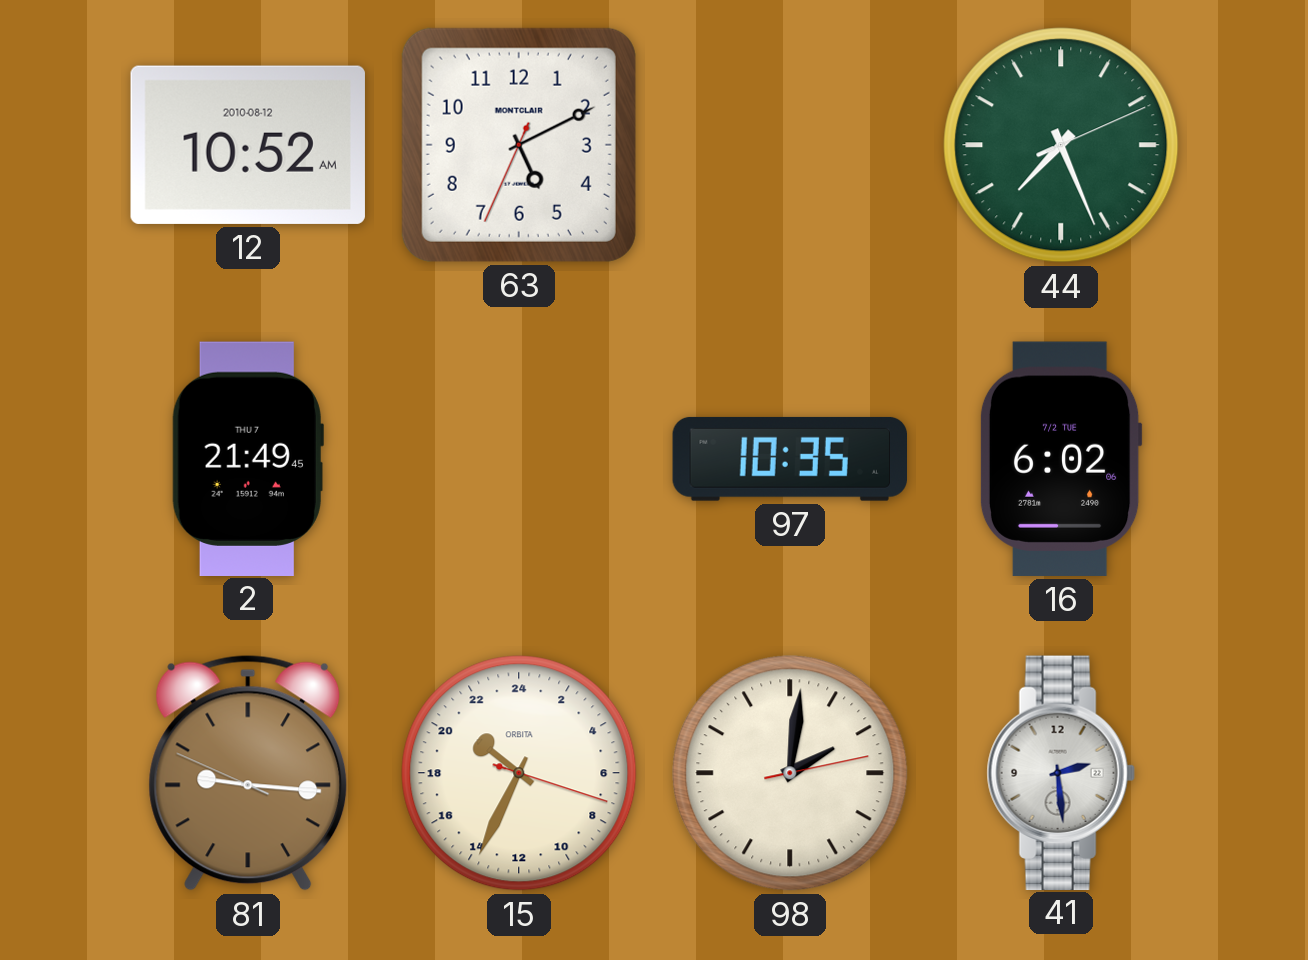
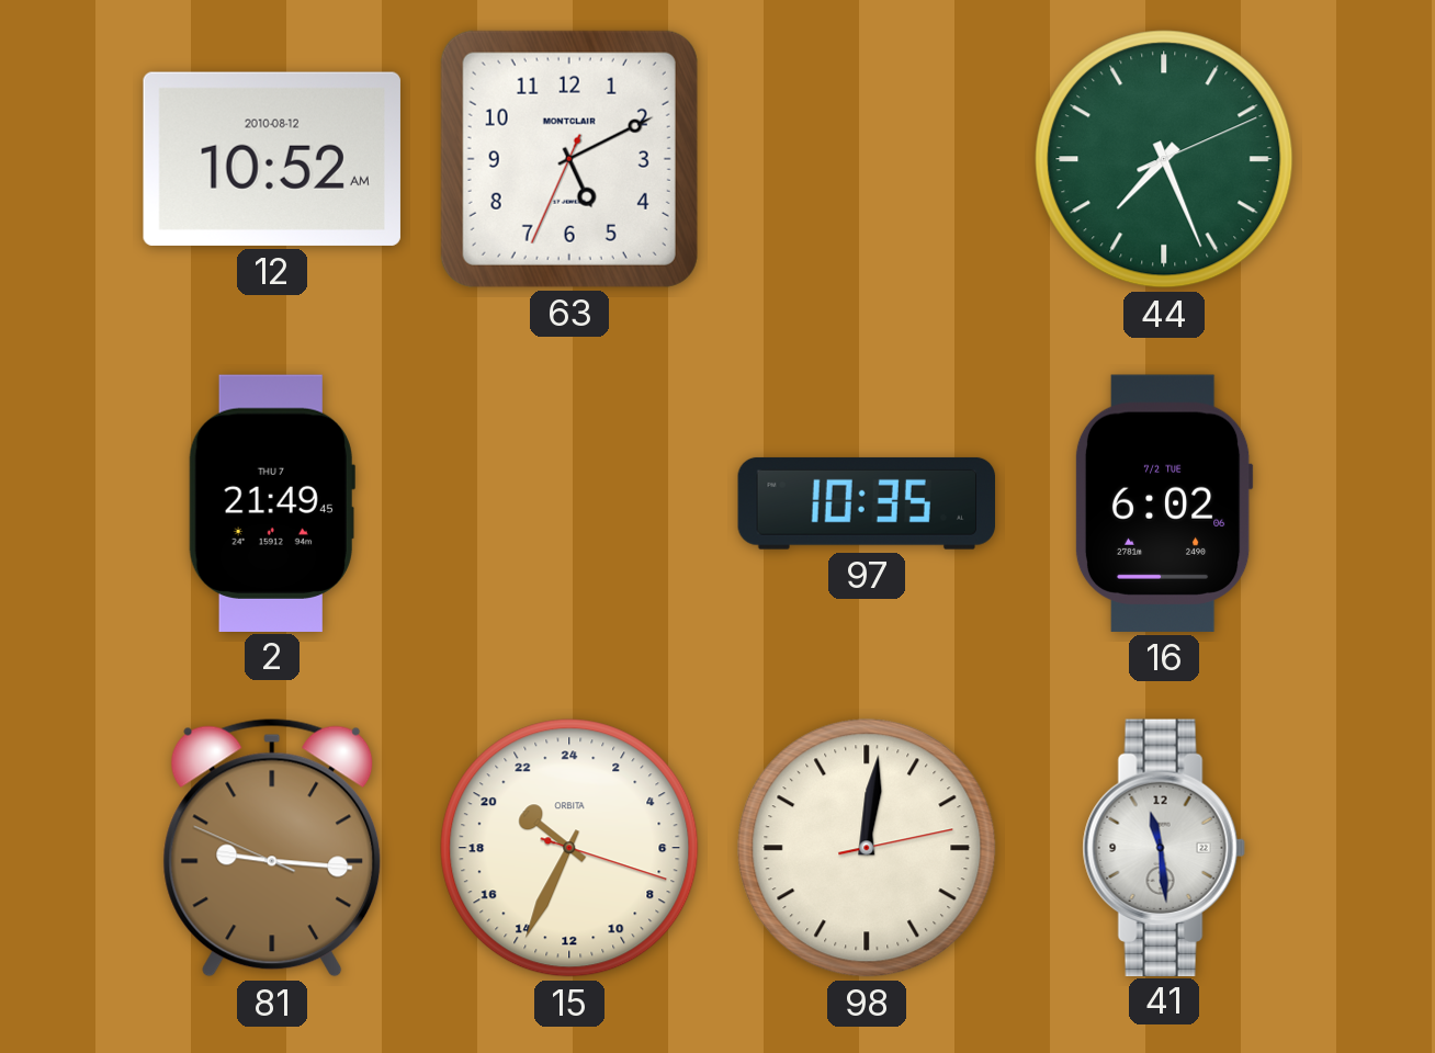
98: 2:01 -> 12:01 (867, 848)
41: 2:29 -> 11:29 (1164, 847)
